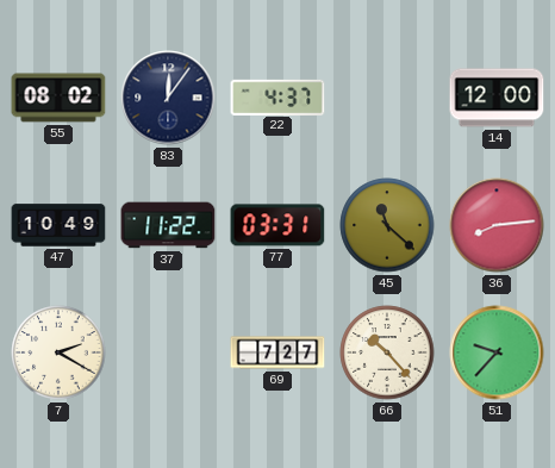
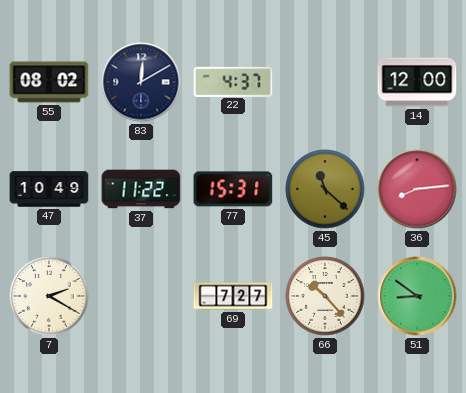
83: 12:06 -> 12:10 (141, 82)
77: 03:31 -> 15:31 (233, 189)
51: 9:37 -> 8:51 (417, 296)
